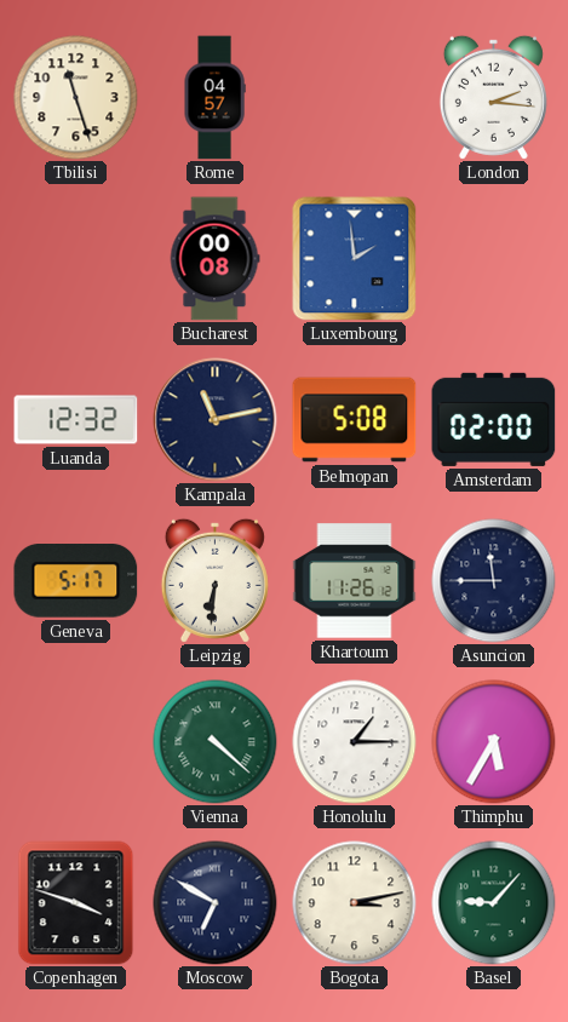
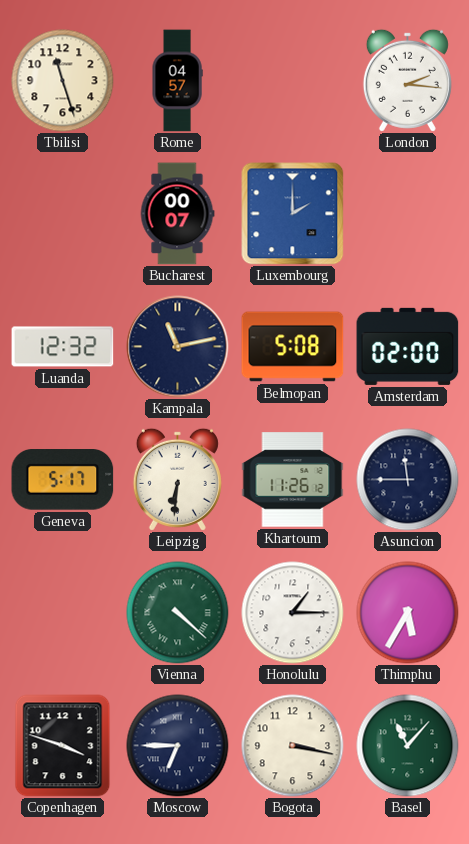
Bucharest: 00:08 -> 00:07 (177, 214)
Luxembourg: 1:59 -> 2:00 (293, 214)
Moscow: 6:50 -> 6:45 (178, 746)
Bogota: 3:13 -> 3:17 (293, 746)
Basel: 9:07 -> 11:07 (408, 746)
